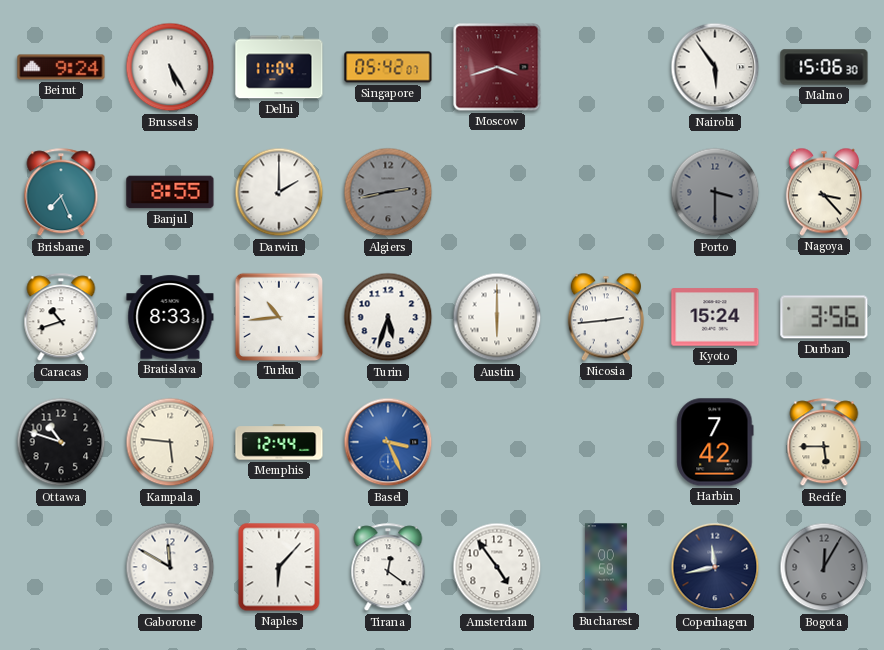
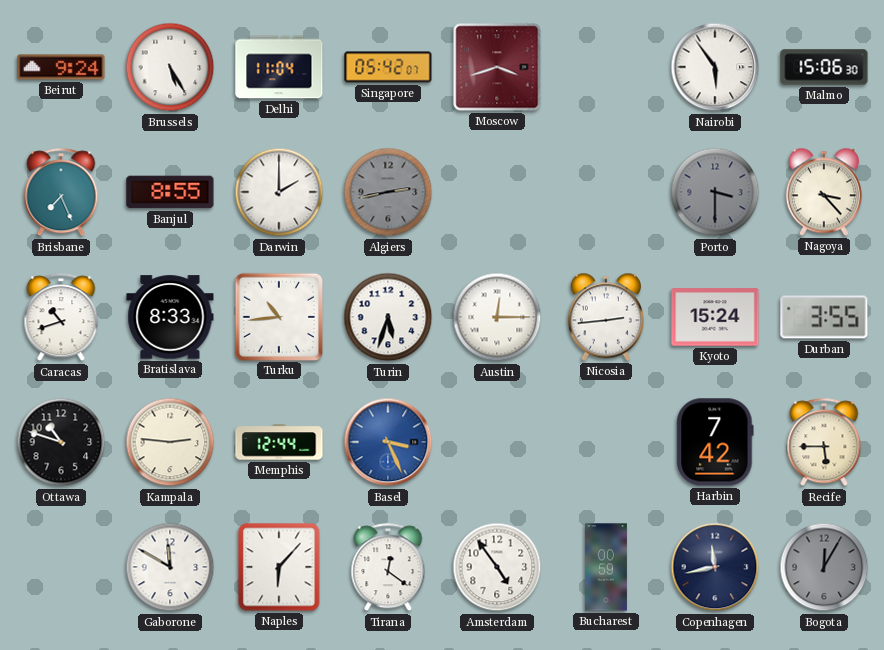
Austin: 6:00 -> 12:15 (497, 317)
Durban: 3:56 -> 3:55 (824, 317)
Kampala: 5:46 -> 2:46 (170, 442)
